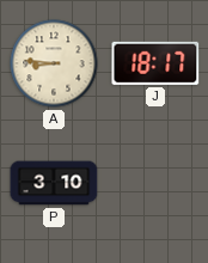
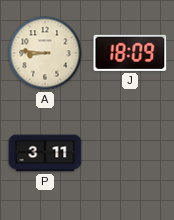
J: 18:17 -> 18:09 (130, 53)
P: 3:10 -> 3:11 (45, 153)
